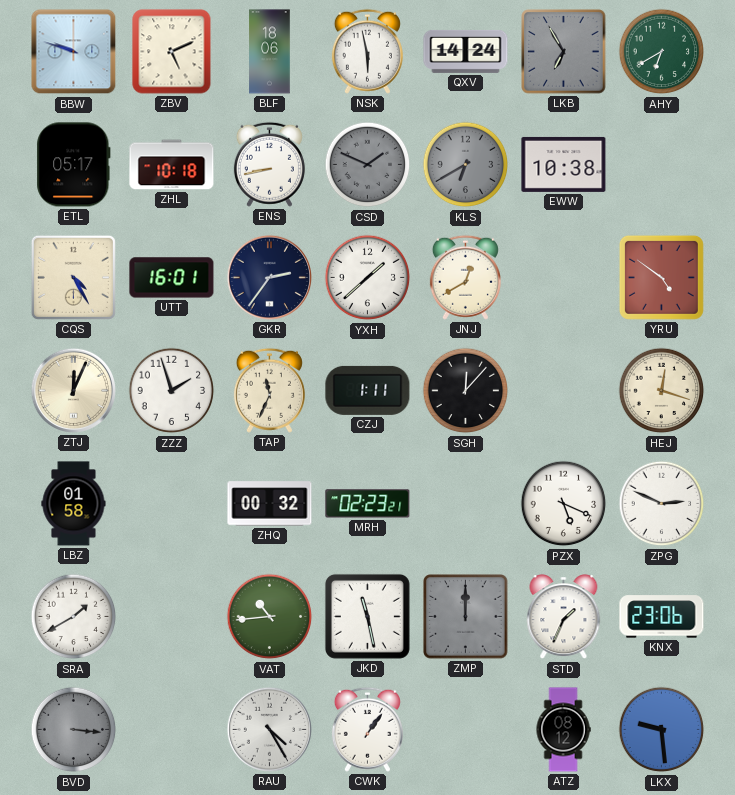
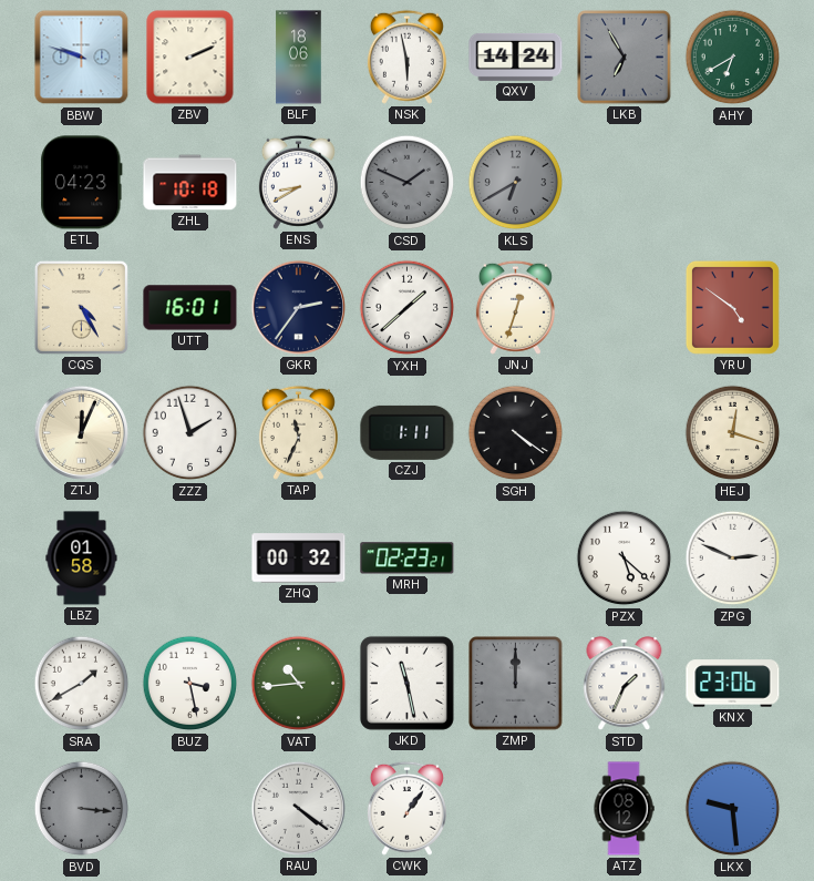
ZBV: 5:11 -> 2:11 (190, 58)
ETL: 05:17 -> 04:23 (82, 183)
ENS: 8:43 -> 8:40 (298, 182)
EWW: 10:38 -> none (564, 164)
JNJ: 12:40 -> 12:33 (515, 307)
SGH: 12:07 -> 4:21 (516, 433)
PZX: 5:19 -> 5:22 (625, 559)
BUZ: none -> 3:28 (190, 684)
RAU: 4:25 -> 4:21 (298, 808)
